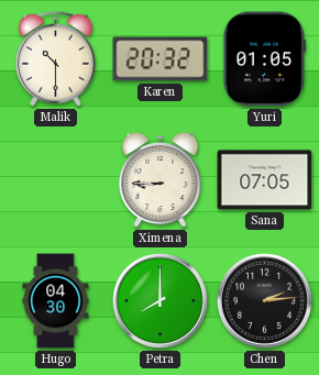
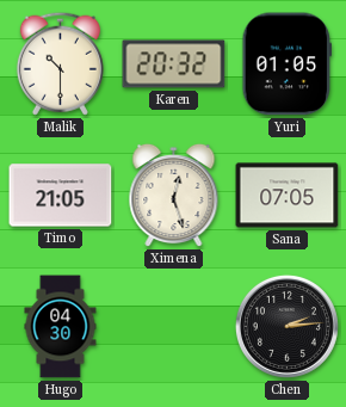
Timo: none -> 21:05 (61, 196)
Ximena: 8:45 -> 12:27 (174, 196)
Petra: 8:00 -> none (159, 300)
